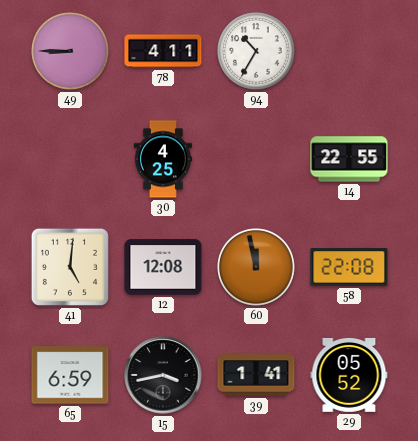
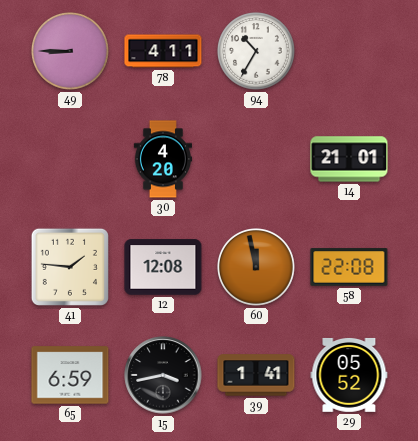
30: 4:25 -> 4:20 (163, 159)
14: 22:55 -> 21:01 (349, 159)
41: 5:01 -> 1:46 (70, 267)
